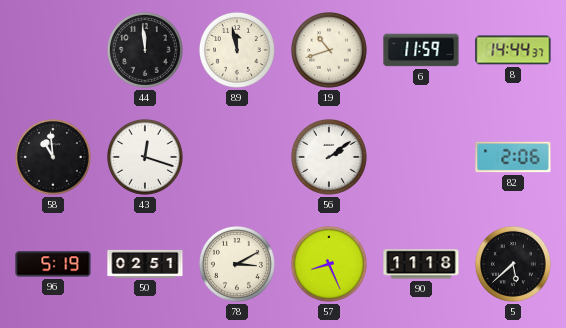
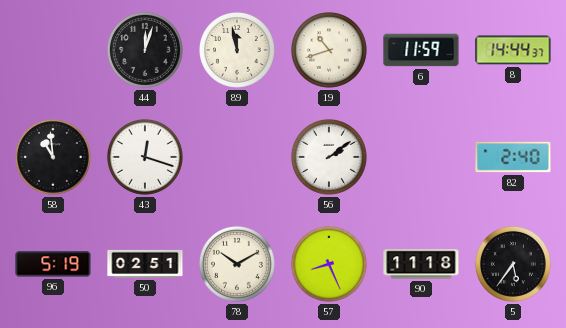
44: 11:59 -> 12:03 (145, 50)
82: 2:06 -> 2:40 (513, 157)
78: 3:10 -> 10:10 (237, 264)
5: 5:38 -> 5:36 (513, 264)
